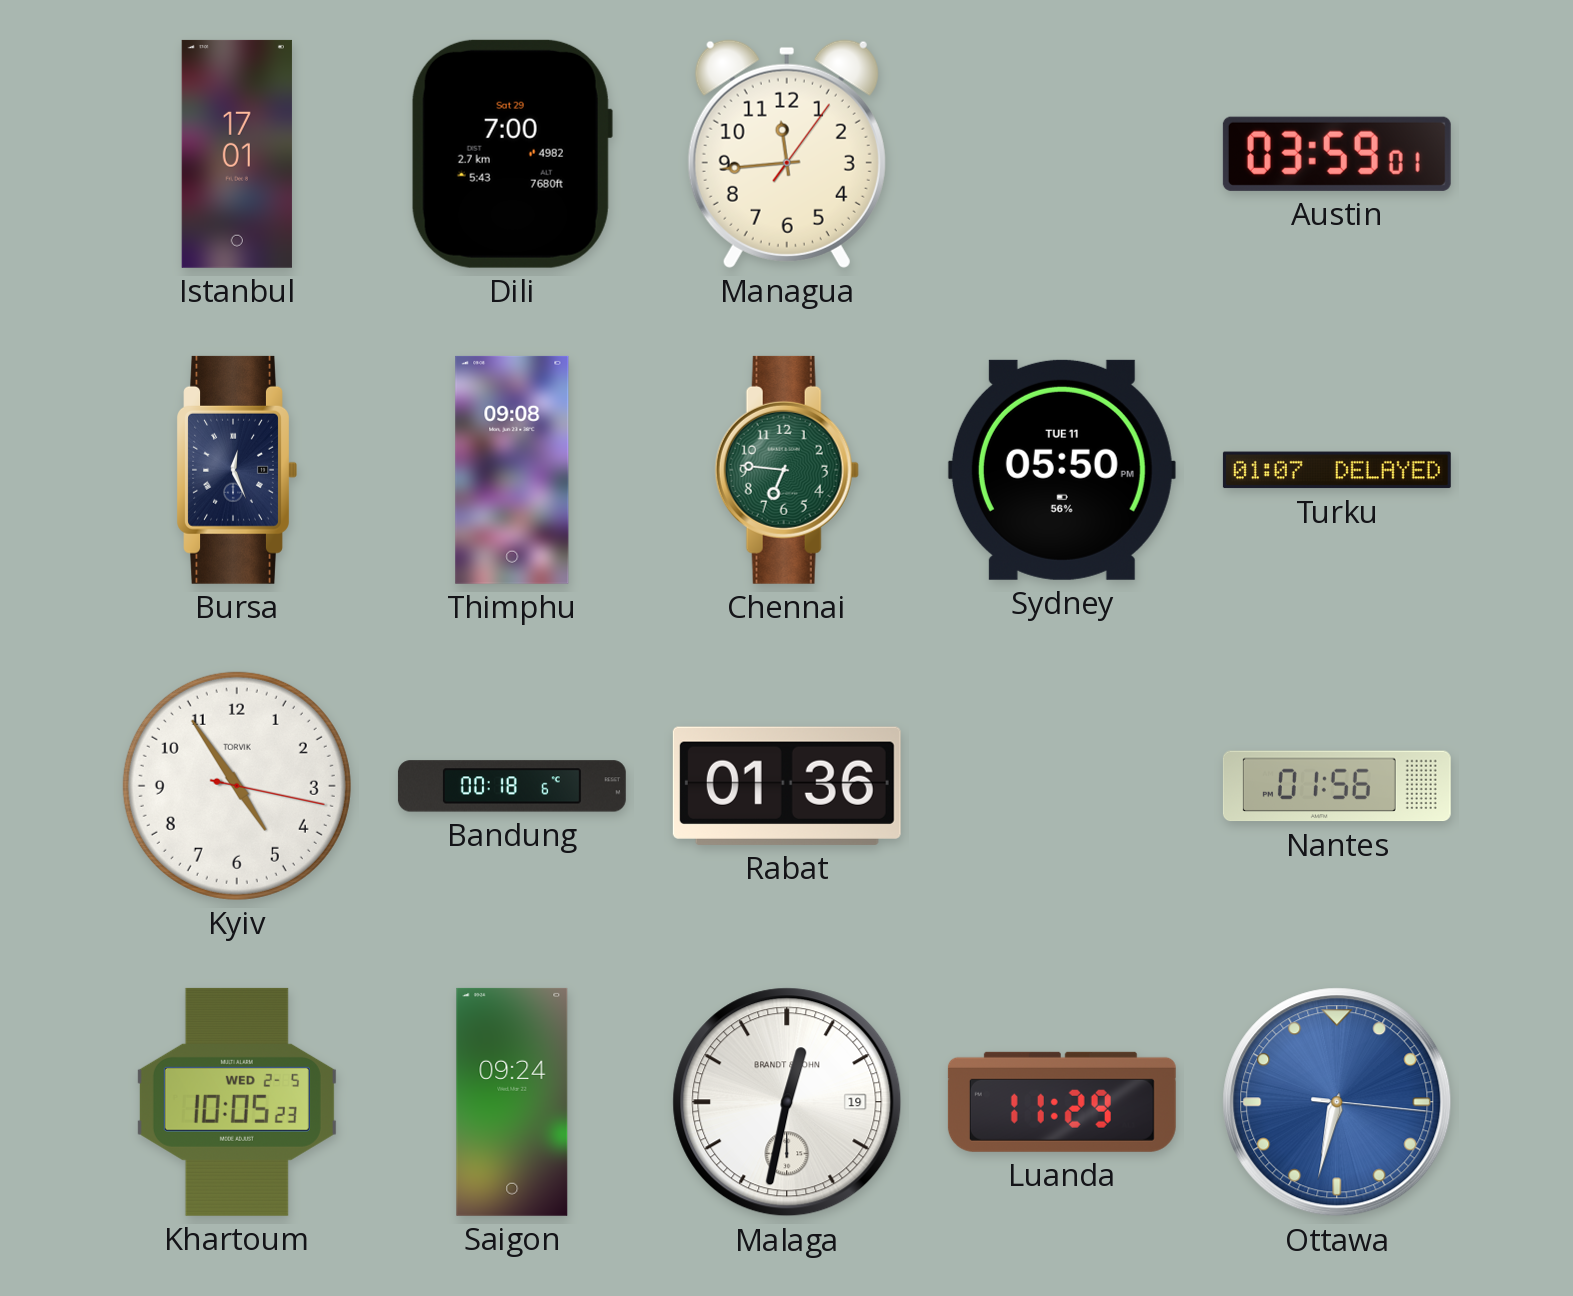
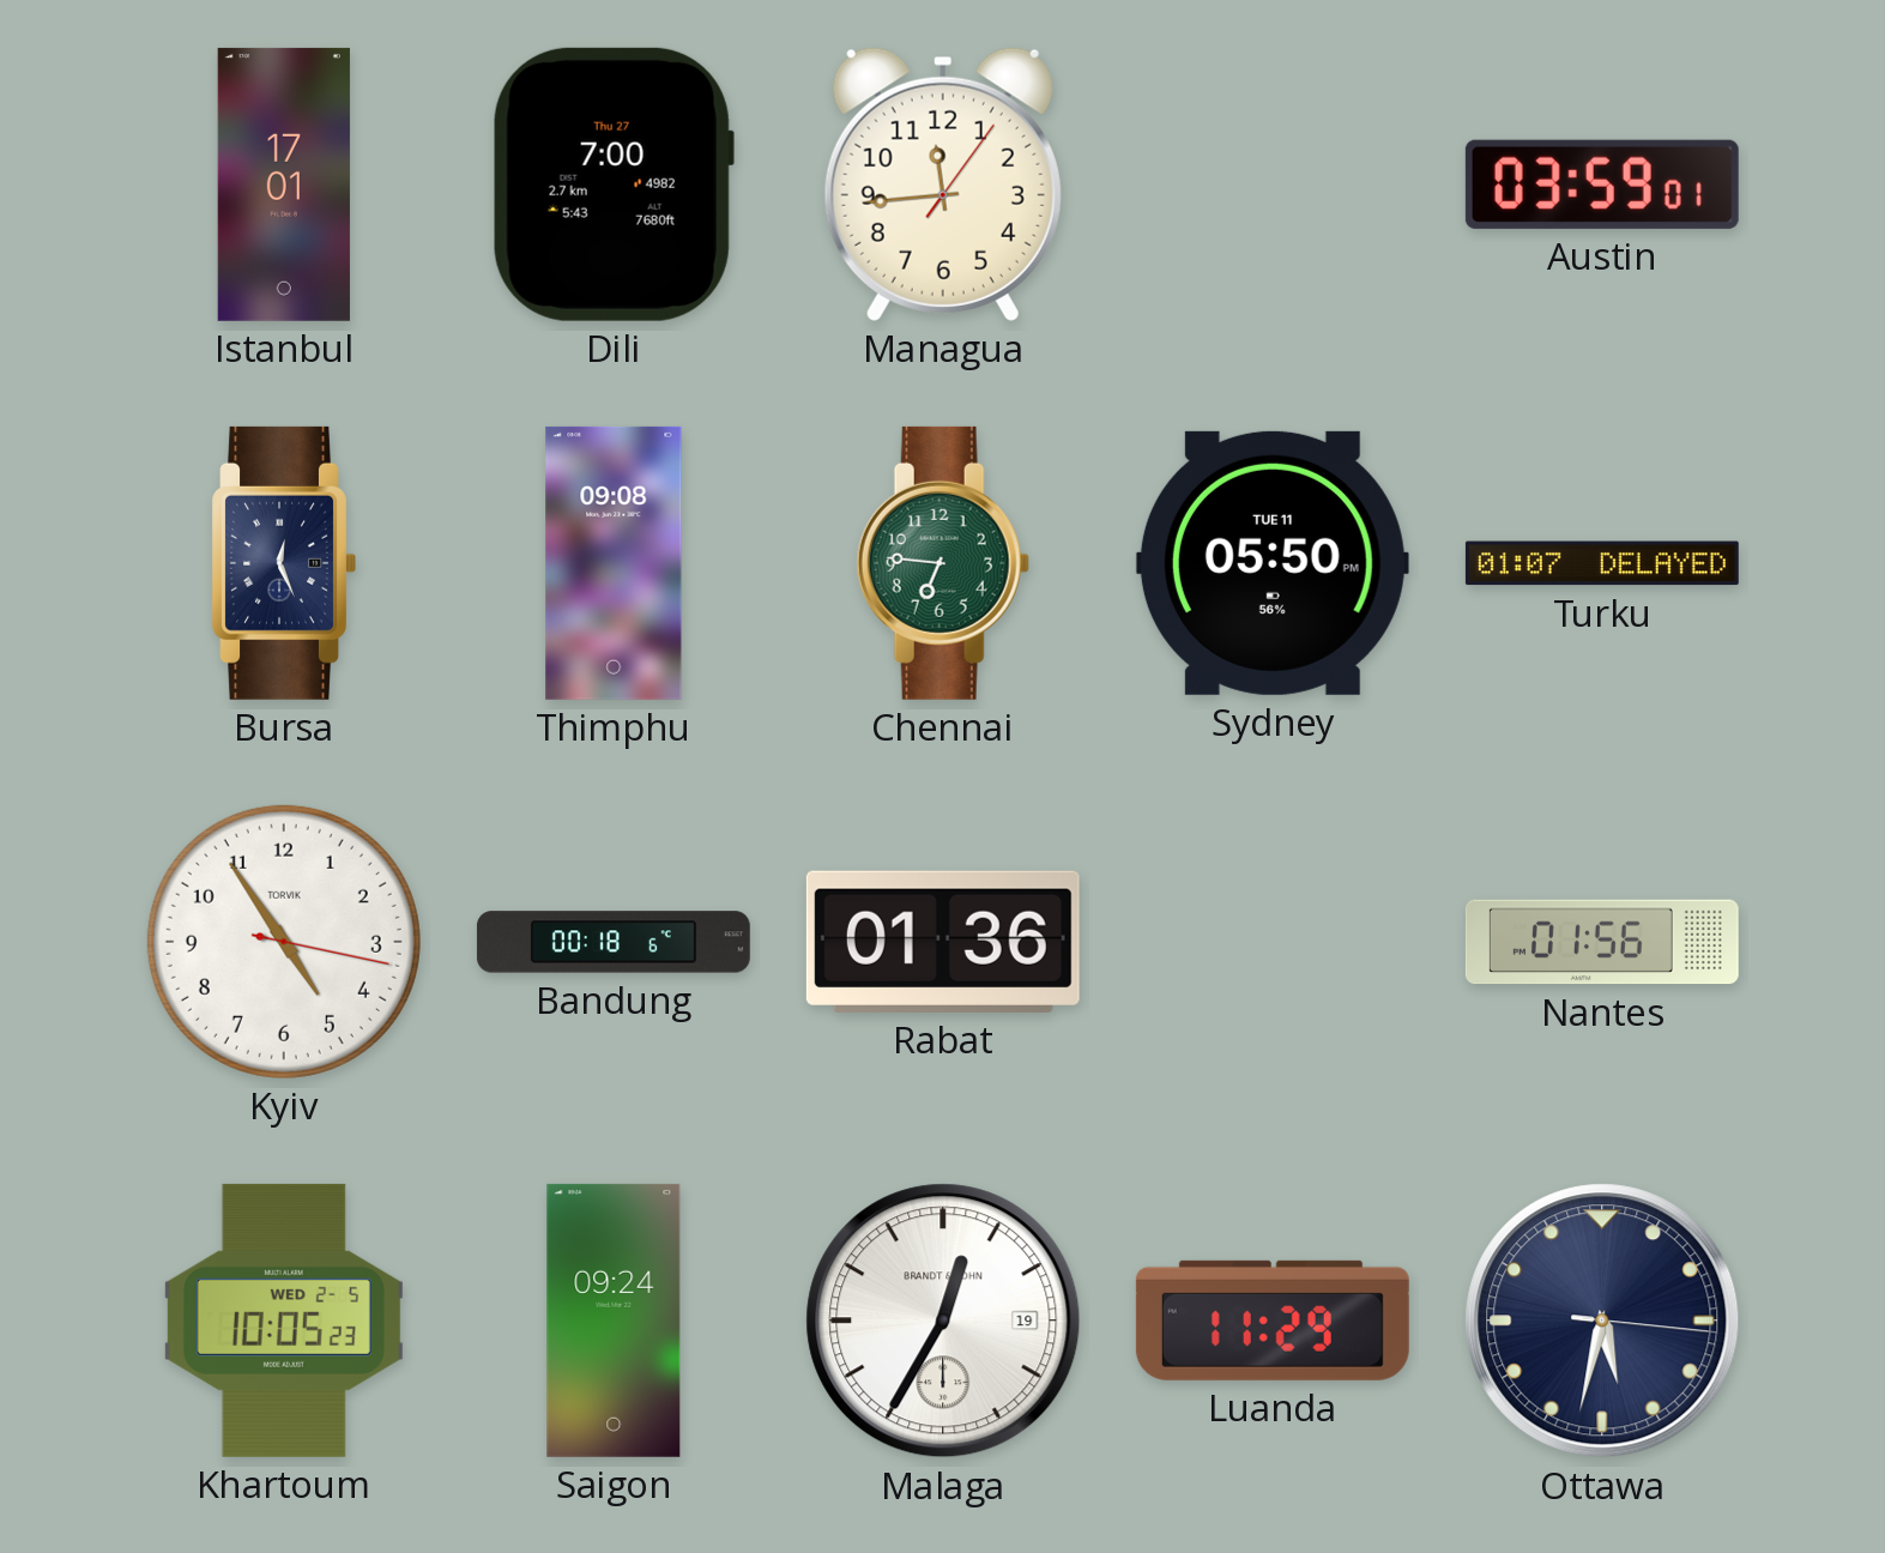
Dili date: Sat 29 -> Thu 27 (614, 185)
Malaga: 12:32 -> 12:35 (943, 1321)
Ottawa: 6:32 -> 5:32 (1602, 1321)
Ottawa dial: blue -> navy (1602, 1321)
